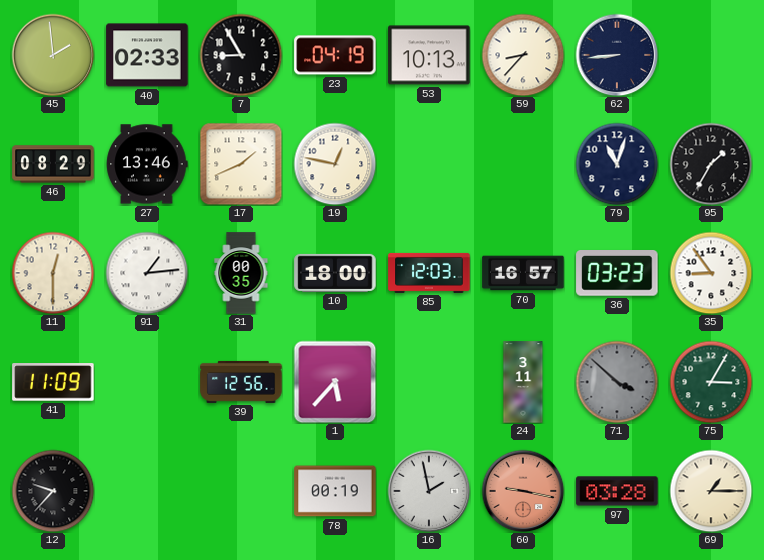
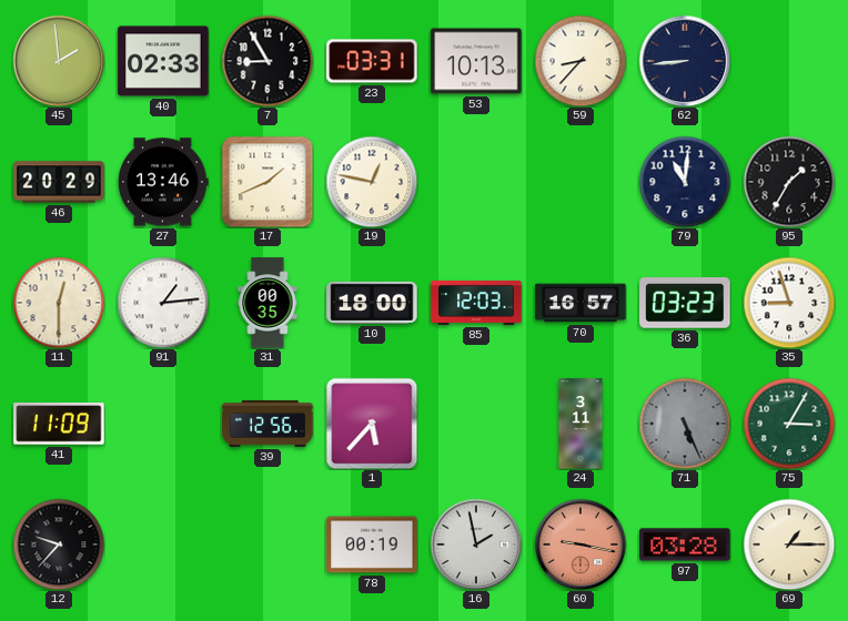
23: 04:19 -> 03:31 (372, 61)
46: 08:29 -> 20:29 (59, 182)
79: 11:03 -> 11:01 (685, 182)
35: 8:54 -> 8:57 (789, 303)
71: 3:52 -> 5:26 (685, 424)
